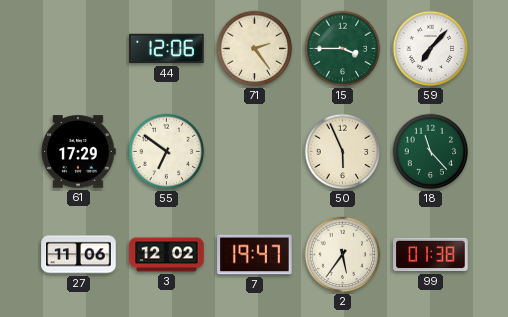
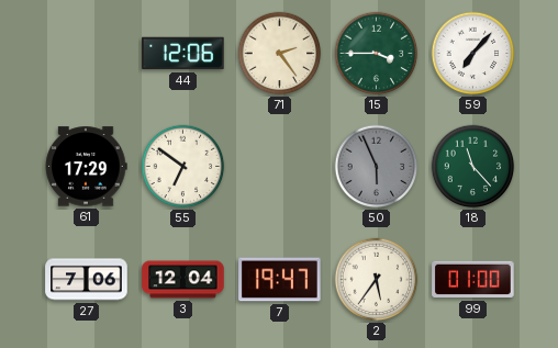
50 dial: cream -> grey (377, 167)
27: 11:06 -> 7:06 (87, 280)
3: 12:02 -> 12:04 (183, 280)
99: 01:38 -> 01:00 (473, 280)
